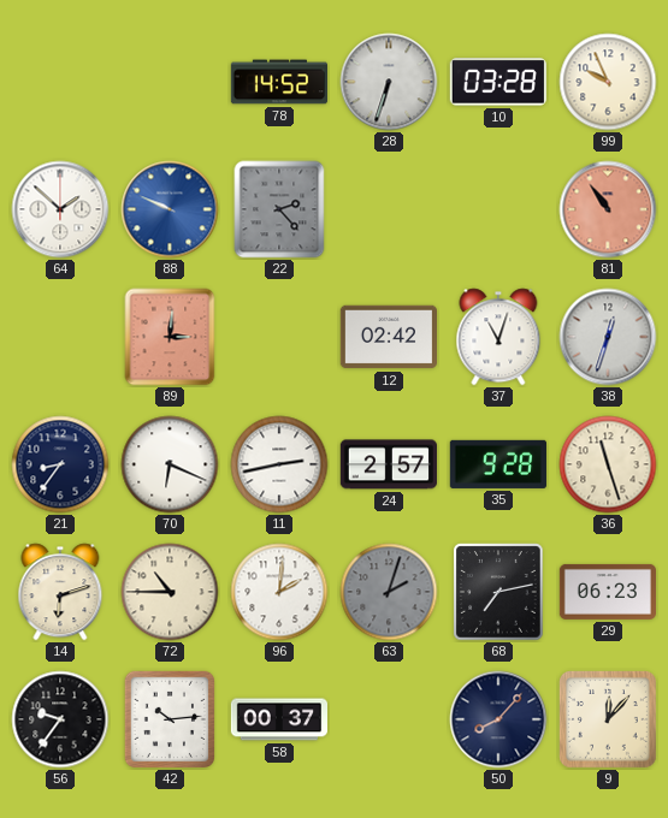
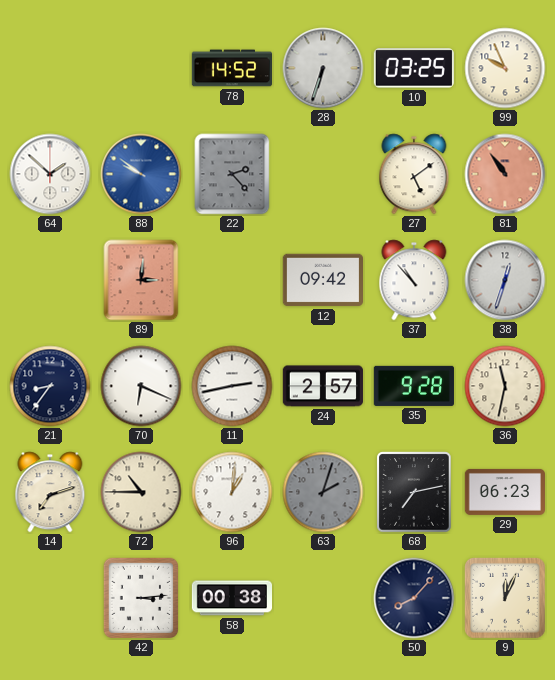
10: 03:28 -> 03:25 (414, 68)
88: 9:49 -> 9:51 (141, 174)
27: none -> 5:09 (414, 174)
12: 02:42 -> 09:42 (322, 280)
37: 11:03 -> 10:53 (414, 280)
36: 11:27 -> 11:32 (505, 386)
14: 6:12 -> 7:12 (50, 492)
96: 2:01 -> 1:01 (232, 492)
56: 9:36 -> none (60, 719)
42: 10:14 -> 3:14 (141, 598)
58: 00:37 -> 00:38 (231, 598)
9: 12:07 -> 12:04 (505, 598)
